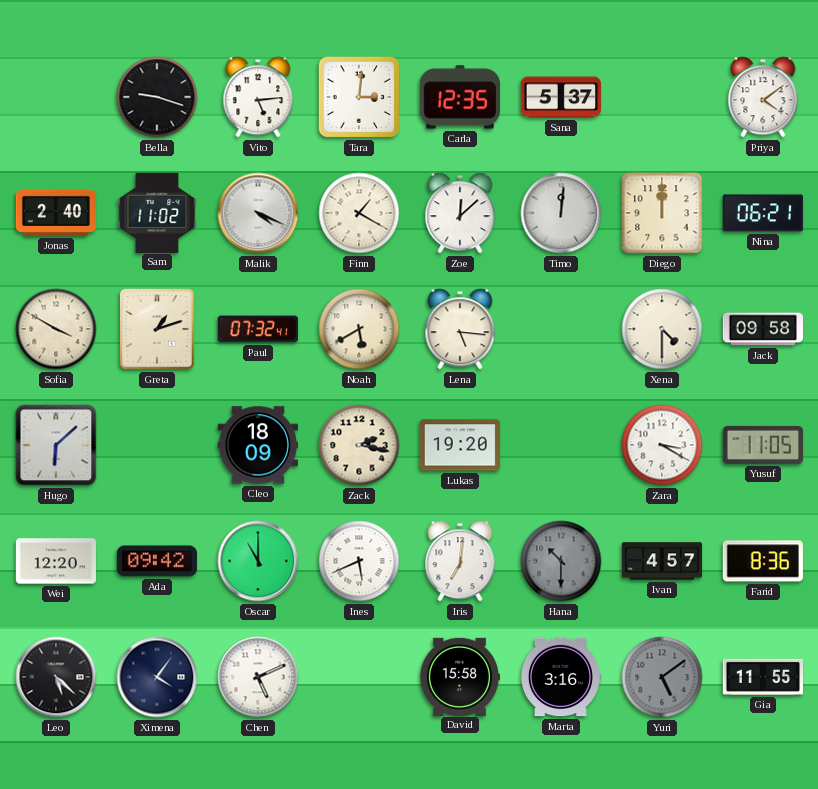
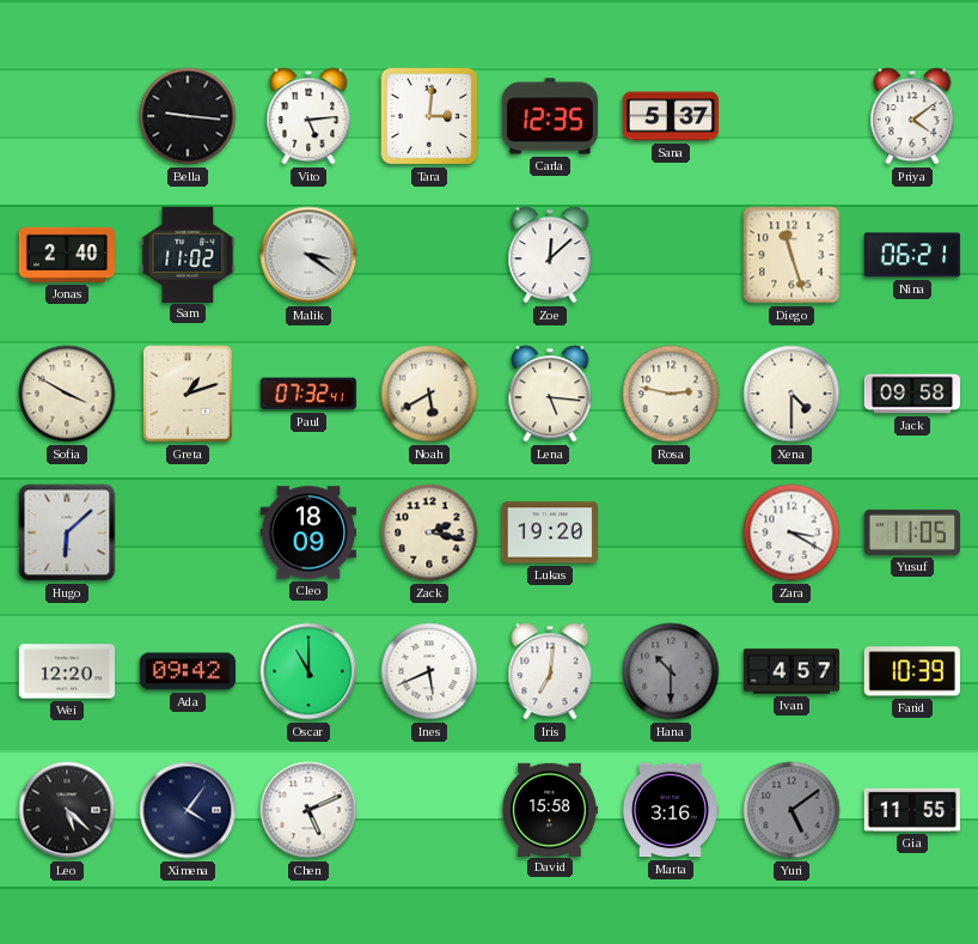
Bella: 9:18 -> 9:16 (188, 116)
Malik: 4:19 -> 3:21 (308, 255)
Finn: 1:20 -> none (359, 213)
Timo: 12:01 -> none (561, 213)
Diego: 12:00 -> 11:27 (791, 255)
Rosa: none -> 2:47 (671, 394)
Farid: 8:36 -> 10:39 (912, 671)
